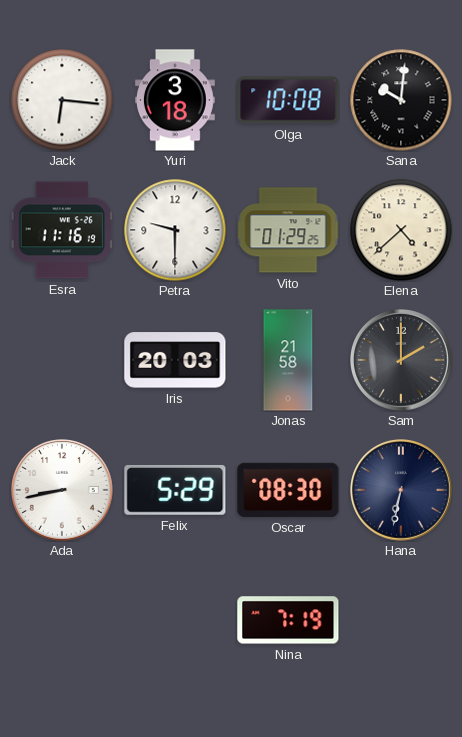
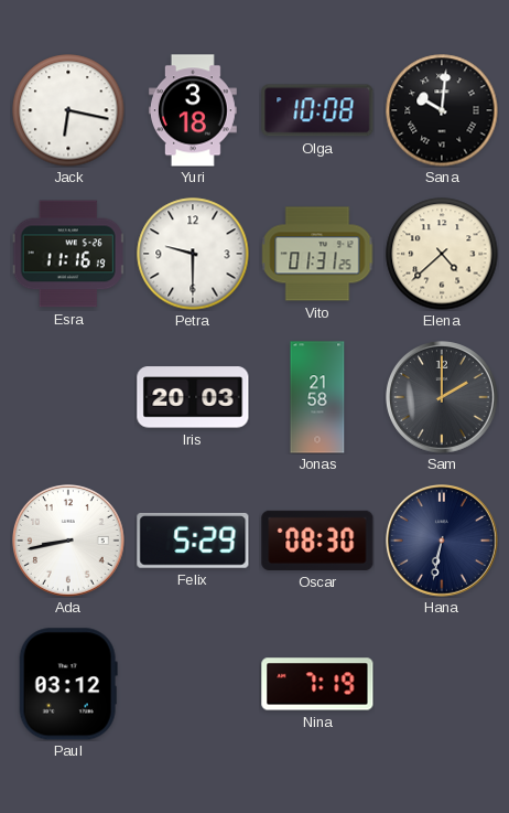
Jack: 6:16 -> 6:17 (68, 110)
Vito: 01:29 -> 01:31 (317, 254)
Paul: none -> 03:12 (68, 684)
